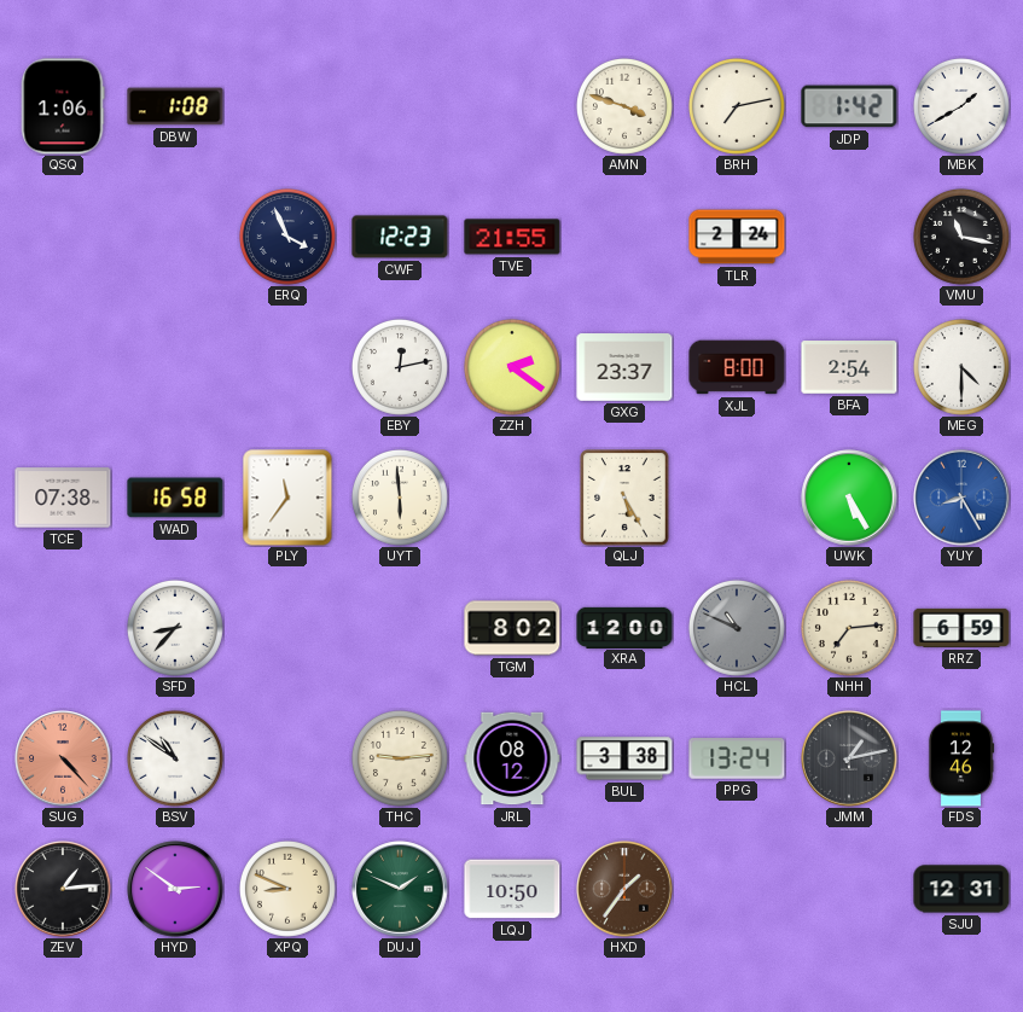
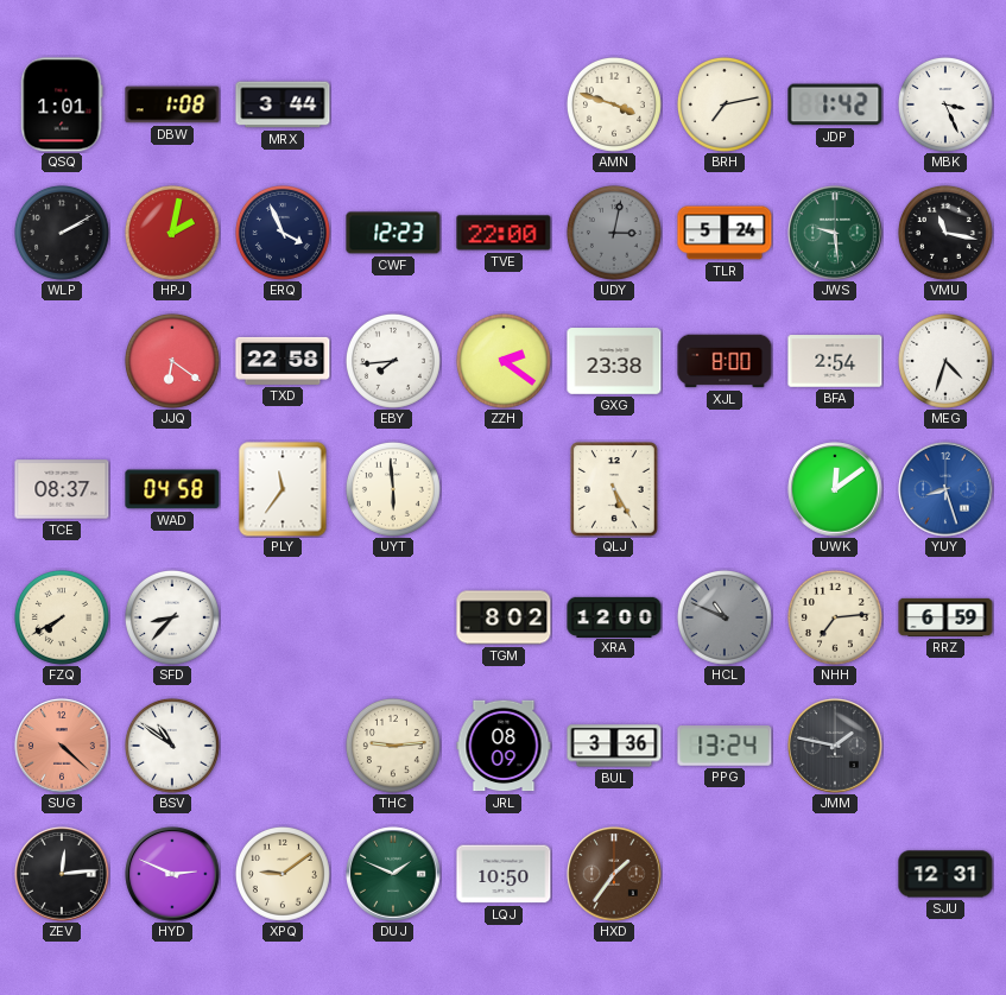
QSQ: 1:06 -> 1:01 (62, 104)
MRX: none -> 3:44 (283, 104)
MBK: 1:40 -> 3:26 (945, 104)
WLP: none -> 2:10 (62, 233)
HPJ: none -> 2:02 (172, 233)
TVE: 21:55 -> 22:00 (504, 233)
UDY: none -> 3:02 (614, 233)
TLR: 2:24 -> 5:24 (725, 233)
JWS: none -> 9:29 (835, 233)
JJQ: none -> 6:21 (172, 361)
TXD: none -> 22:58 (283, 361)
EBY: 12:13 -> 7:44 (393, 361)
GXG: 23:37 -> 23:38 (614, 361)
MEG: 4:30 -> 4:33 (945, 361)
TCE: 07:38 -> 08:37 (62, 489)
WAD: 16:58 -> 04:58 (172, 489)
UWK: 5:25 -> 12:09 (835, 489)
YUY: 8:25 -> 8:27 (945, 489)
FZQ: none -> 7:40 (62, 617)
SUG: 4:23 -> 4:22 (62, 746)
JRL: 08:12 -> 08:09 (504, 746)
BUL: 3:38 -> 3:36 (614, 746)
JMM: 1:13 -> 1:47 (835, 746)
FDS: 12:46 -> none (961, 758)
ZEV: 1:14 -> 12:14 (62, 874)
HYD: 2:51 -> 2:49 (172, 874)
XPQ: 8:49 -> 9:09 (283, 874)
